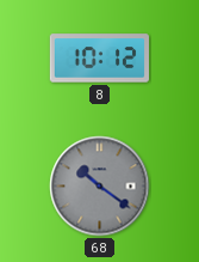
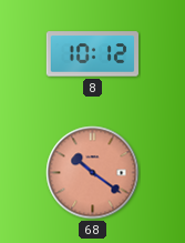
68 dial: grey -> salmon (93, 173)
